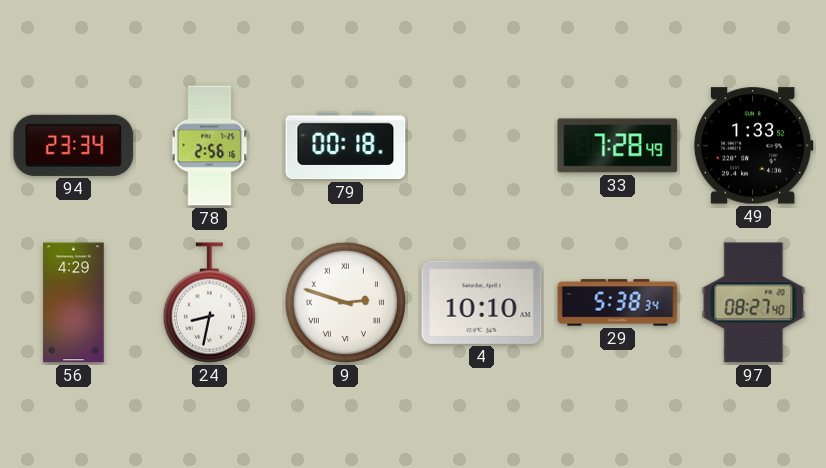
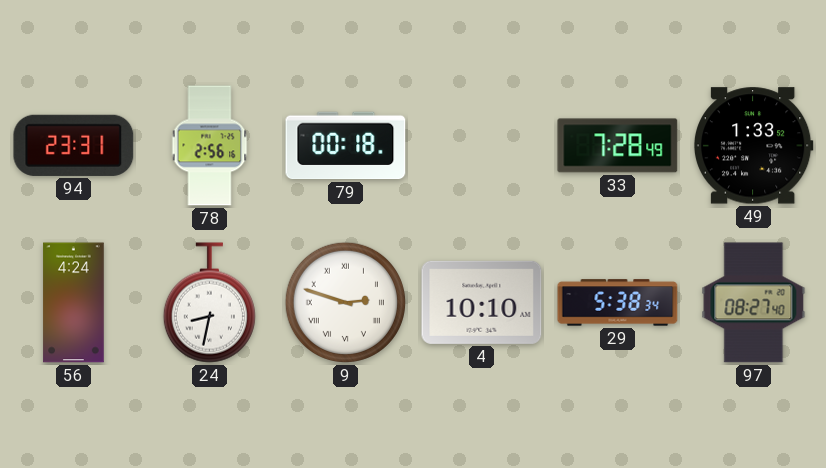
94: 23:34 -> 23:31 (74, 145)
56: 4:29 -> 4:24 (74, 303)
